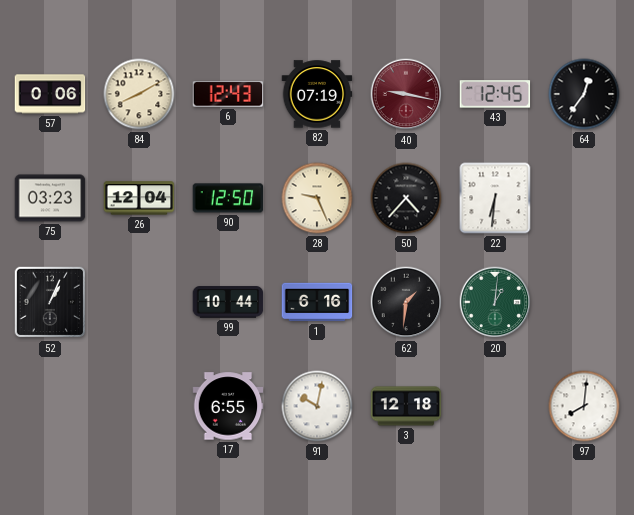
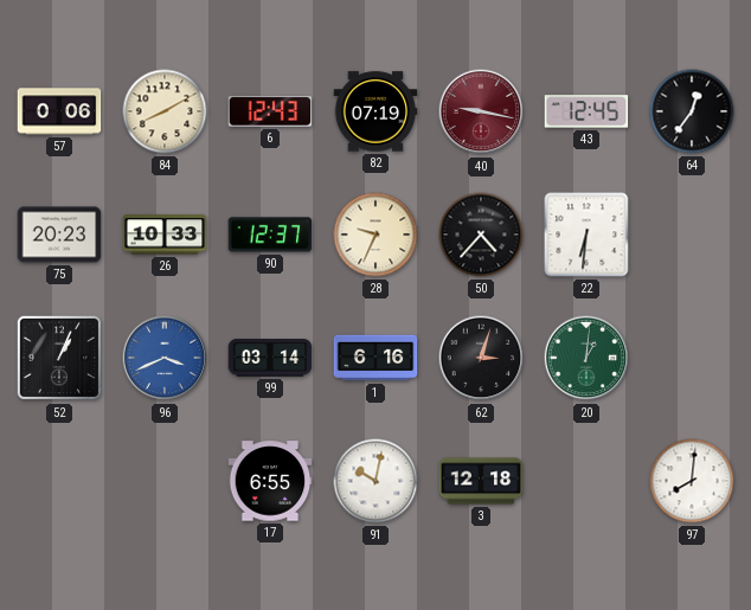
75: 03:23 -> 20:23 (59, 235)
26: 12:04 -> 10:33 (165, 235)
90: 12:50 -> 12:37 (270, 235)
28: 9:26 -> 9:34 (375, 235)
96: none -> 3:41 (165, 358)
99: 10:44 -> 03:14 (270, 358)
62: 1:31 -> 3:03 (481, 358)
